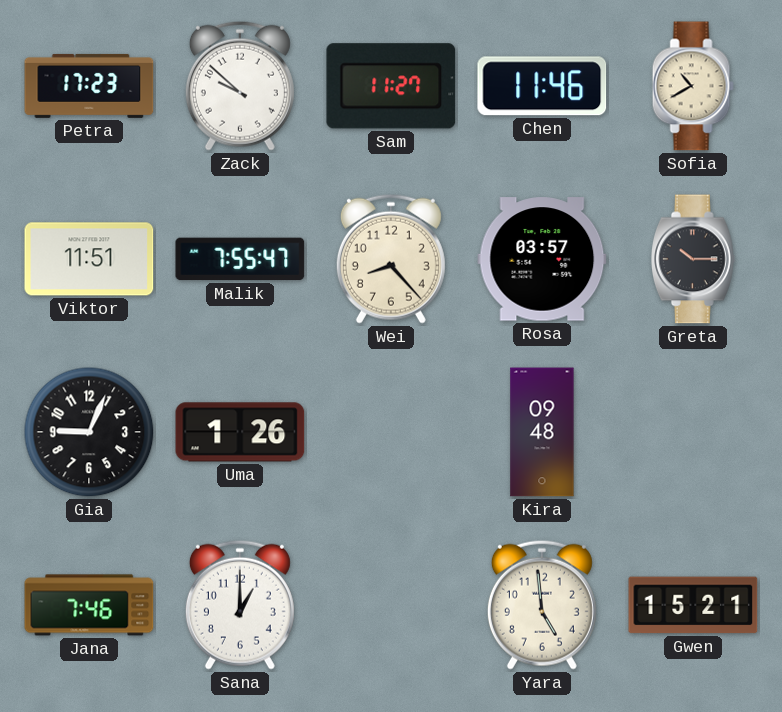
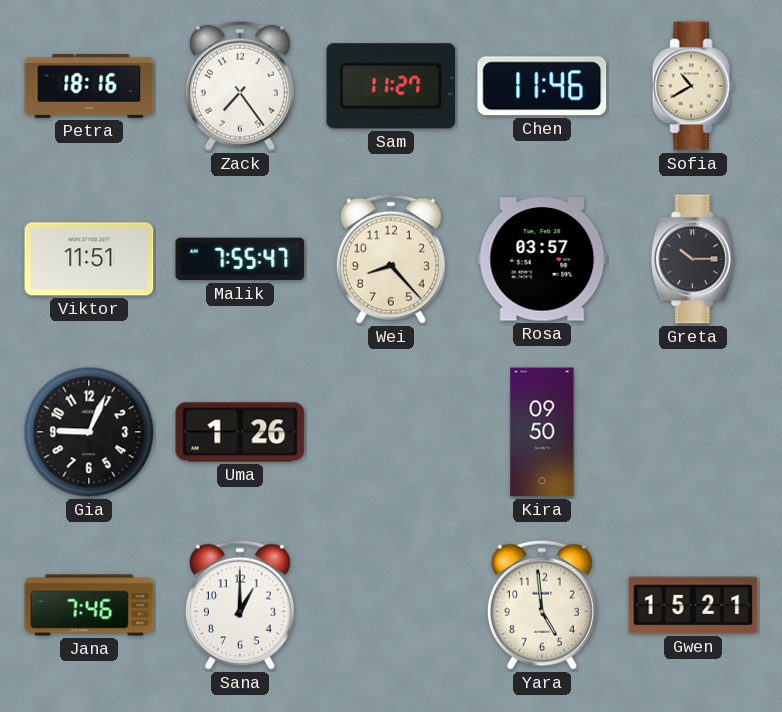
Petra: 17:23 -> 18:16 (89, 86)
Zack: 9:52 -> 7:24 (240, 86)
Kira: 09:48 -> 09:50 (542, 432)
